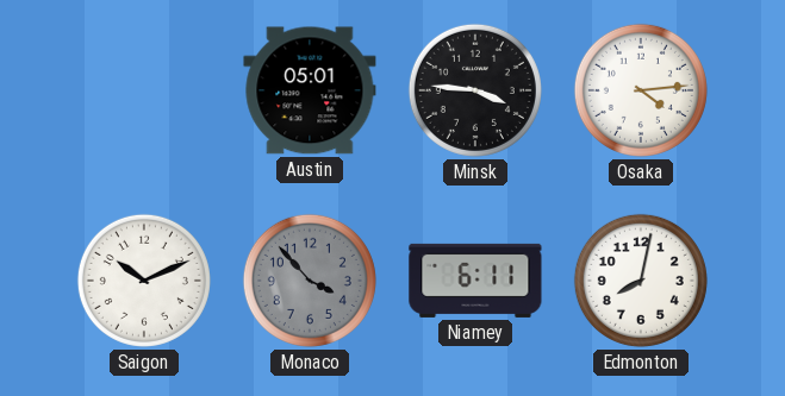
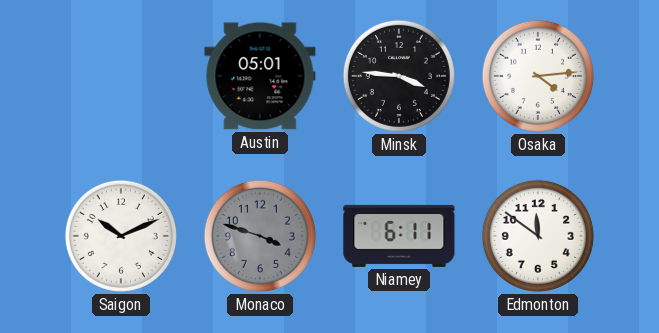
Monaco: 3:53 -> 3:48 (260, 236)
Edmonton: 8:02 -> 11:51 (538, 236)
